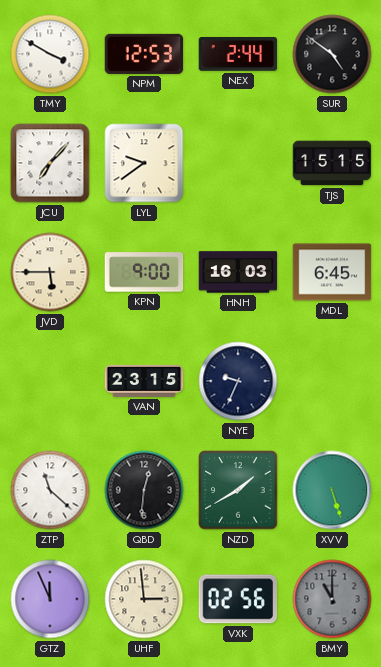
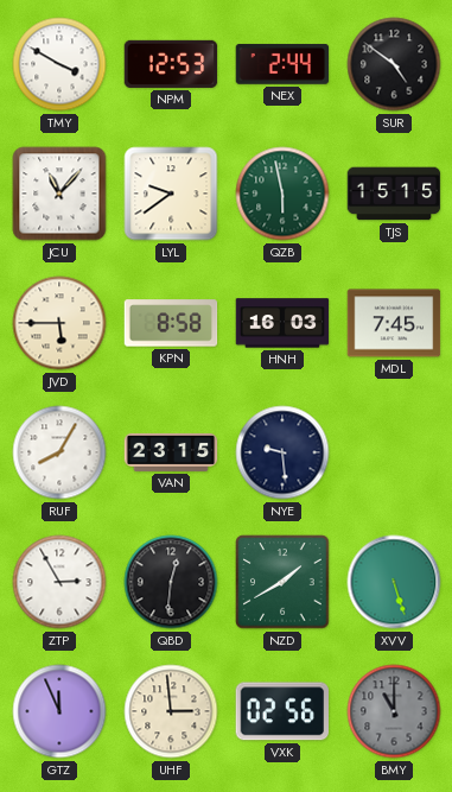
JCU: 7:07 -> 11:07 (59, 194)
QZB: none -> 5:58 (282, 194)
KPN: 9:00 -> 8:58 (171, 323)
MDL: 6:45 -> 7:45 (394, 323)
RUF: none -> 8:05 (59, 452)
NYE: 9:34 -> 9:29 (282, 452)
ZTP: 11:22 -> 2:55 (59, 582)
